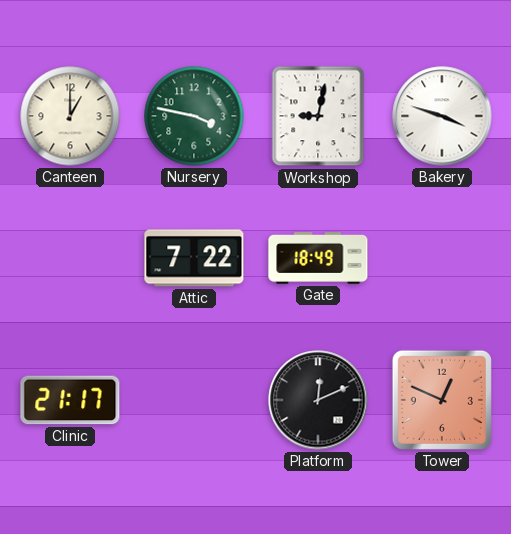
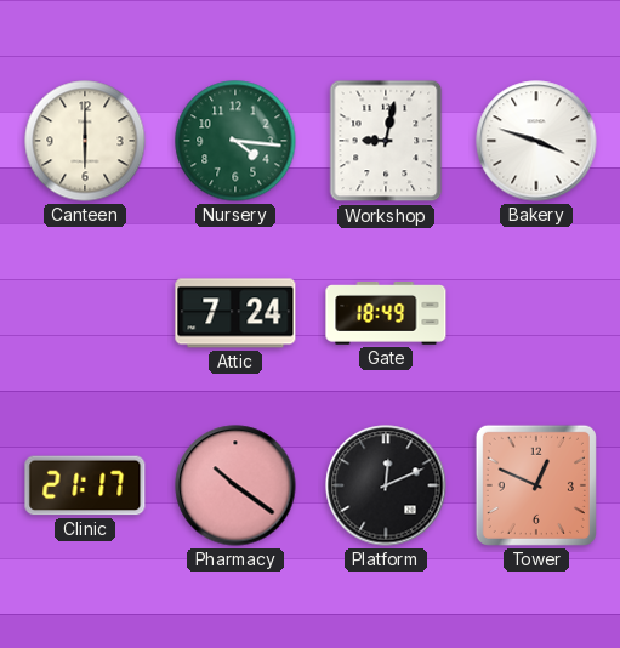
Canteen: 1:00 -> 6:00 (85, 141)
Nursery: 3:47 -> 4:16 (235, 141)
Attic: 7:22 -> 7:24 (235, 313)
Pharmacy: none -> 10:21 (235, 485)
